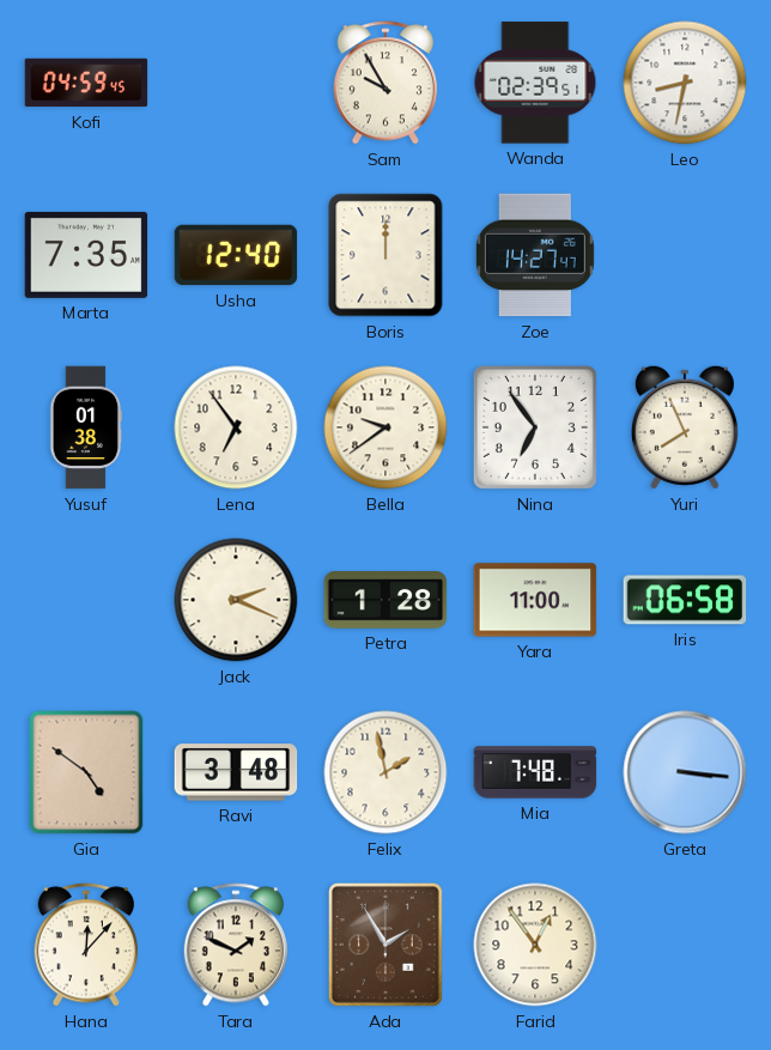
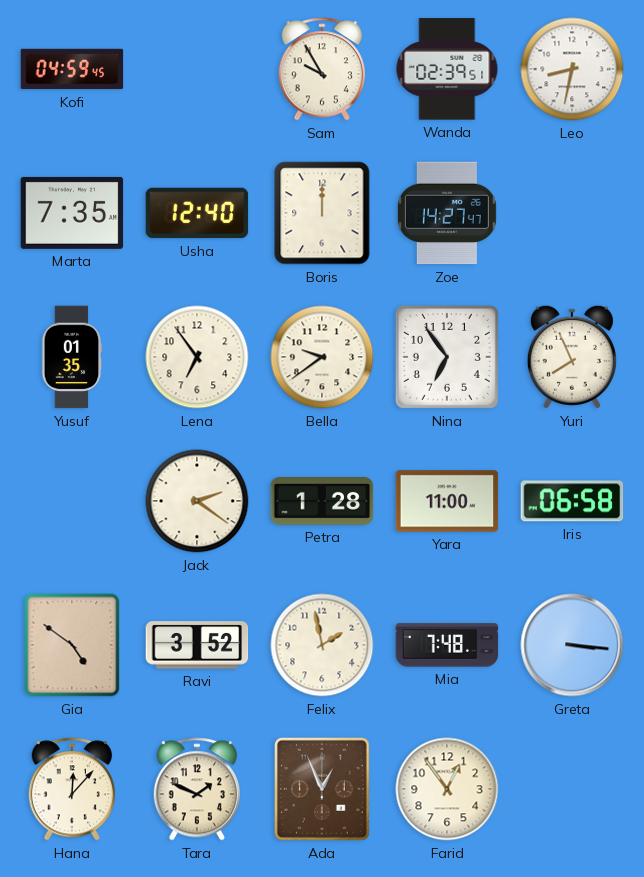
Yusuf: 01:38 -> 01:35 (72, 357)
Jack: 2:19 -> 2:21 (197, 501)
Ravi: 3:48 -> 3:52 (197, 645)
Ada: 1:55 -> 12:56 (322, 789)
